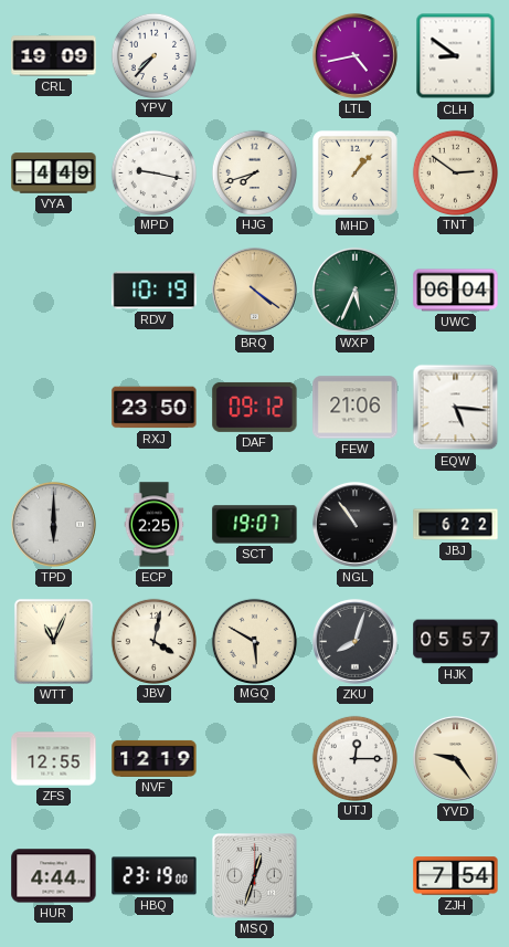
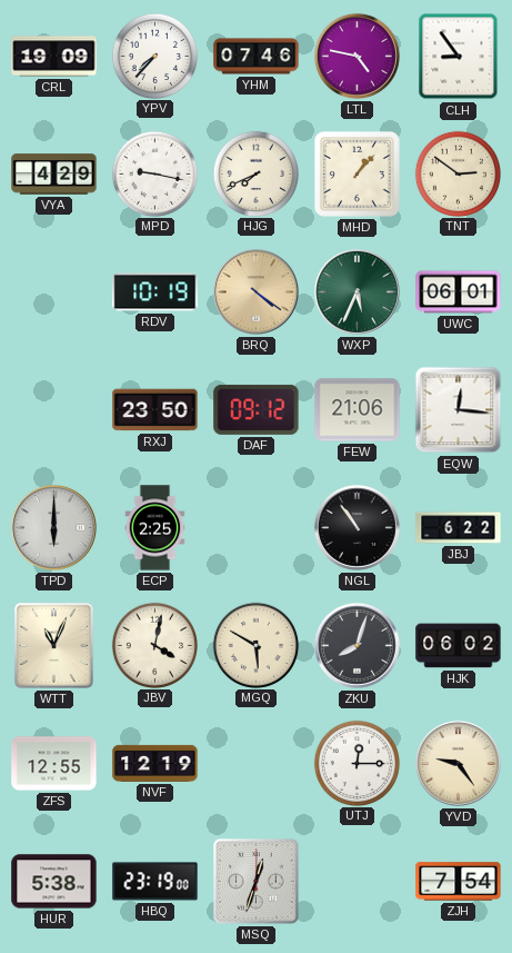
YHM: none -> 07:46 (257, 57)
LTL: 4:43 -> 4:47 (357, 56)
CLH: 8:51 -> 8:54 (459, 57)
VYA: 4:49 -> 4:29 (54, 175)
HJG: 7:42 -> 7:41 (255, 173)
UWC: 06:04 -> 06:01 (459, 292)
EQW: 5:16 -> 12:16 (459, 410)
SCT: 19:07 -> none (255, 525)
HJK: 05:57 -> 06:02 (459, 646)
HUR: 4:44 -> 5:38 (54, 882)
